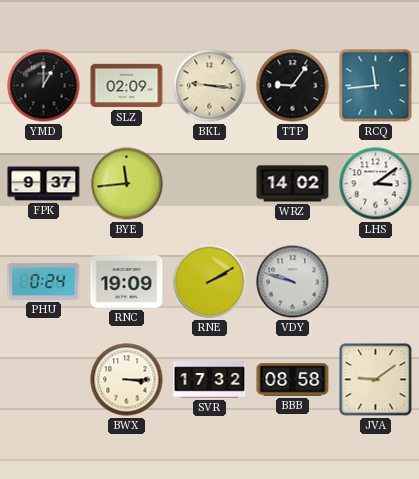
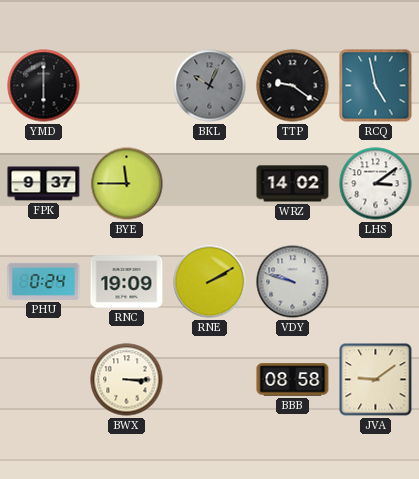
YMD: 1:00 -> 6:00 (44, 86)
SLZ: 02:09 -> none (127, 86)
BKL: 9:16 -> 10:04 (210, 86)
BKL dial: cream -> grey (210, 86)
TTP: 9:06 -> 9:21 (293, 86)
RCQ: 11:44 -> 4:58 (376, 86)
BYE: 11:44 -> 11:45 (127, 184)
SVR: 17:32 -> none (210, 380)
